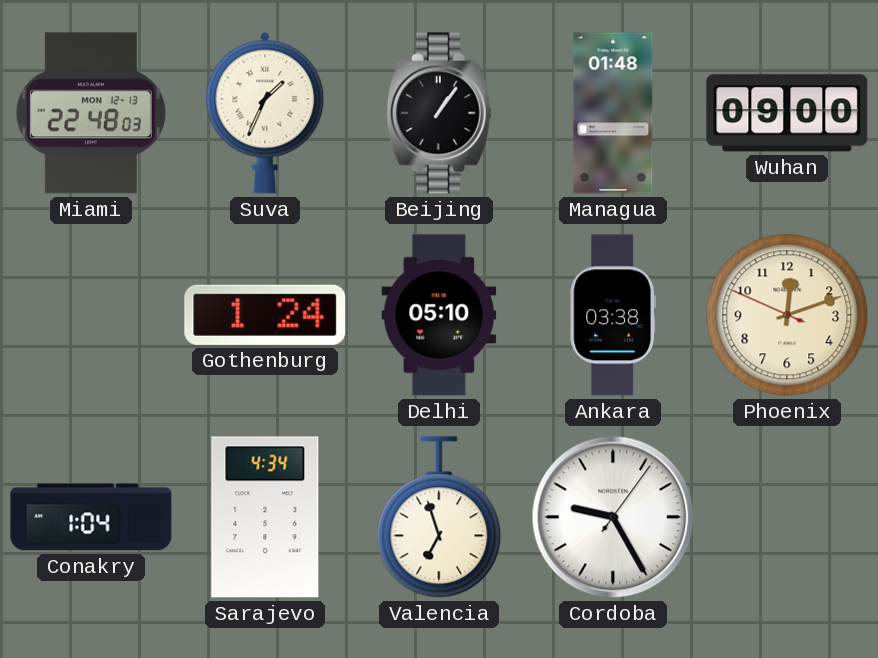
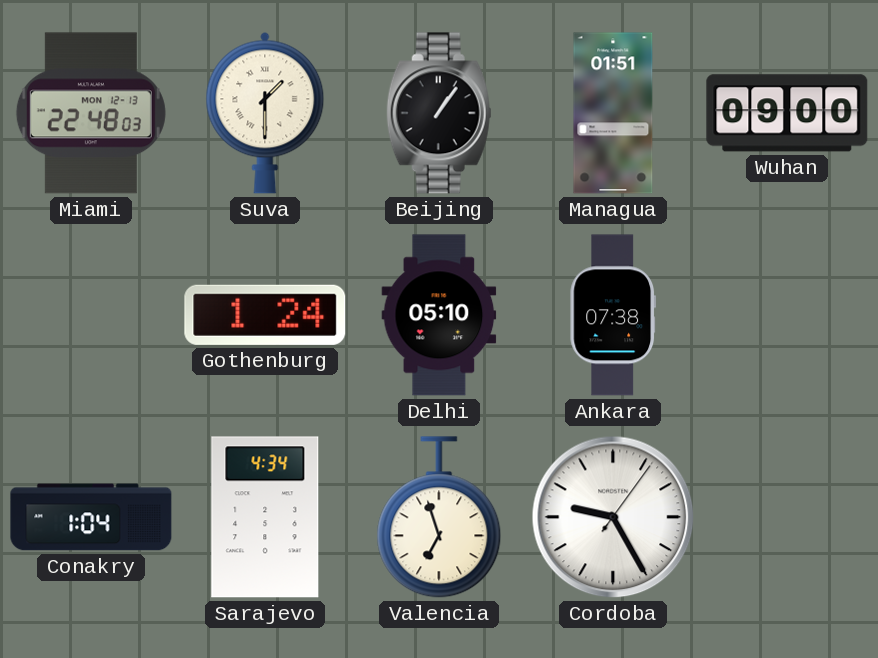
Suva: 1:34 -> 1:30 (265, 113)
Managua: 01:48 -> 01:51 (613, 113)
Ankara: 03:38 -> 07:38 (612, 315)
Phoenix: 12:11 -> none (787, 315)
